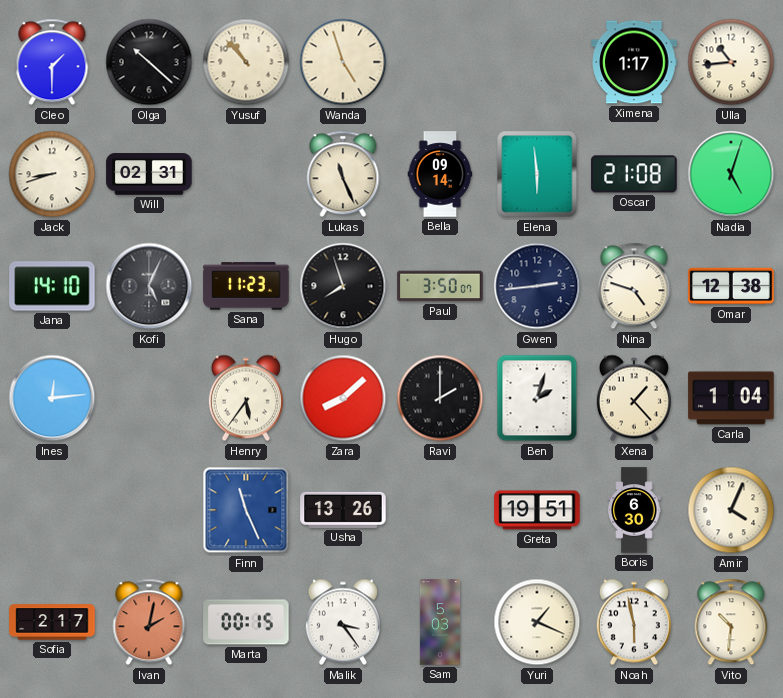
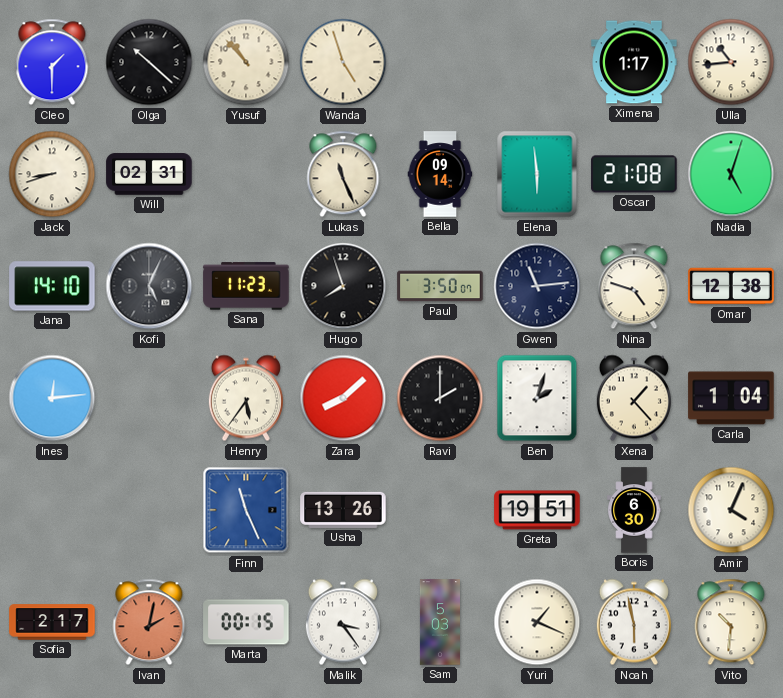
Gwen: 2:44 -> 11:14 (537, 286)
